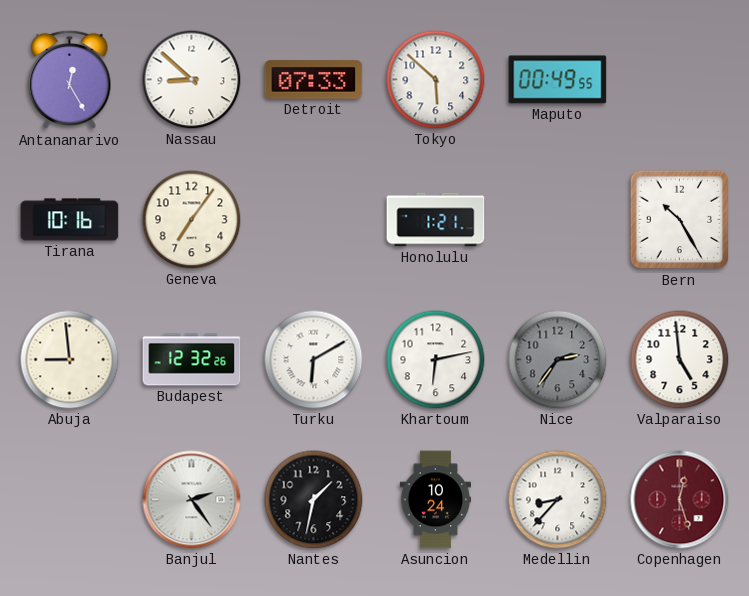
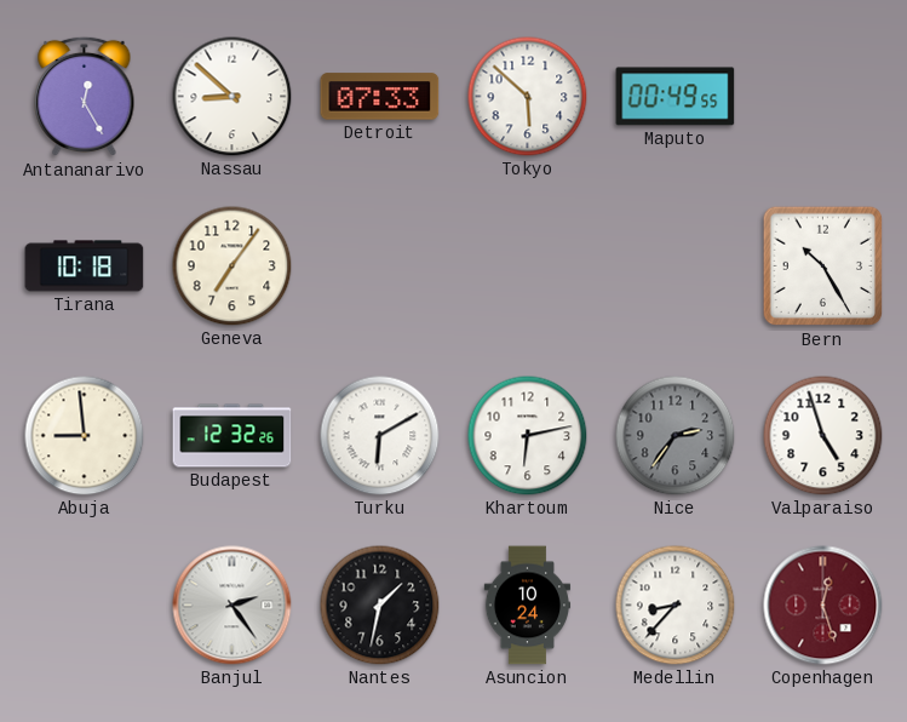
Tirana: 10:16 -> 10:18 (85, 267)
Honolulu: 1:21 -> none (436, 220)
Valparaiso: 4:59 -> 4:57 (823, 436)
